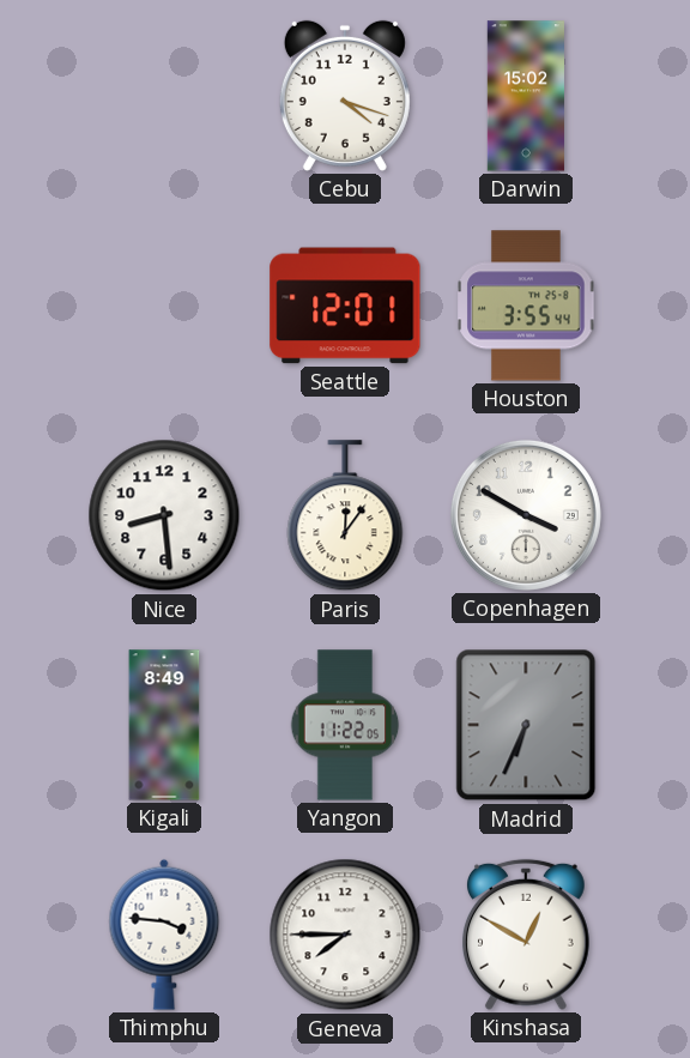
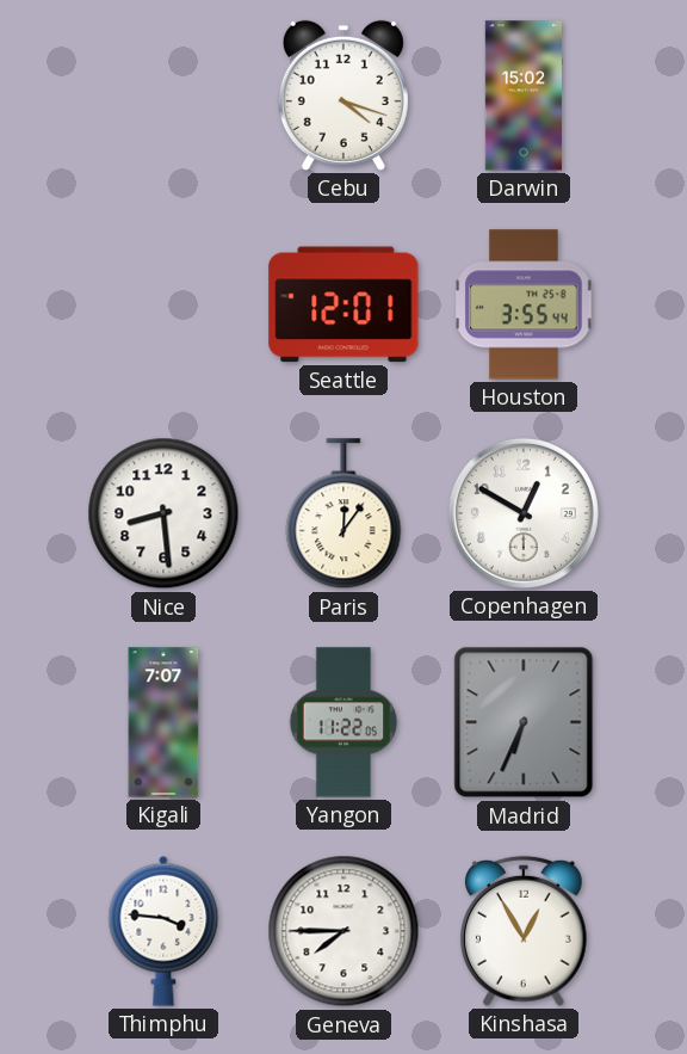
Copenhagen: 3:50 -> 12:50 (524, 513)
Kigali: 8:49 -> 7:07 (163, 722)
Kinshasa: 12:50 -> 12:55 (525, 931)
